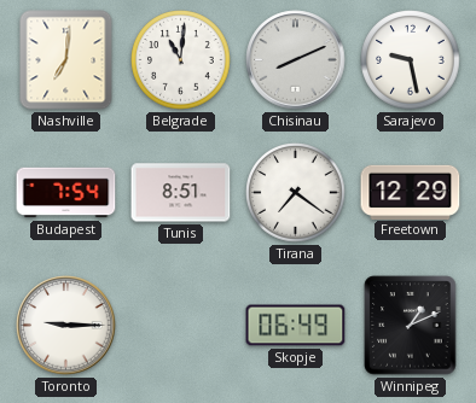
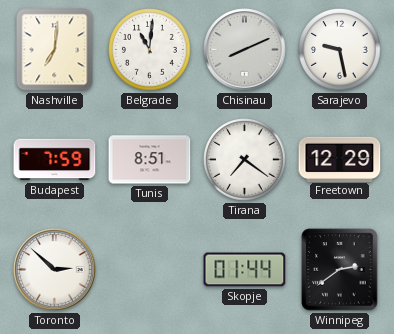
Budapest: 7:54 -> 7:59 (55, 160)
Toronto: 9:15 -> 2:52 (55, 270)
Skopje: 06:49 -> 01:44 (245, 270)
Winnipeg: 1:11 -> 2:39 (340, 270)
